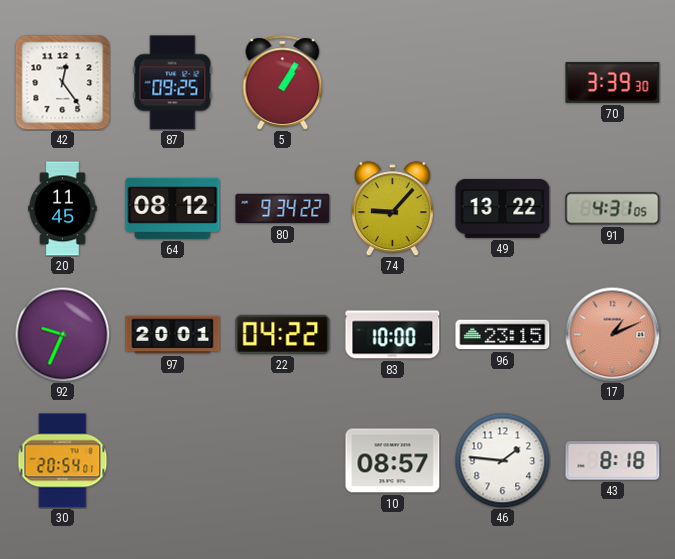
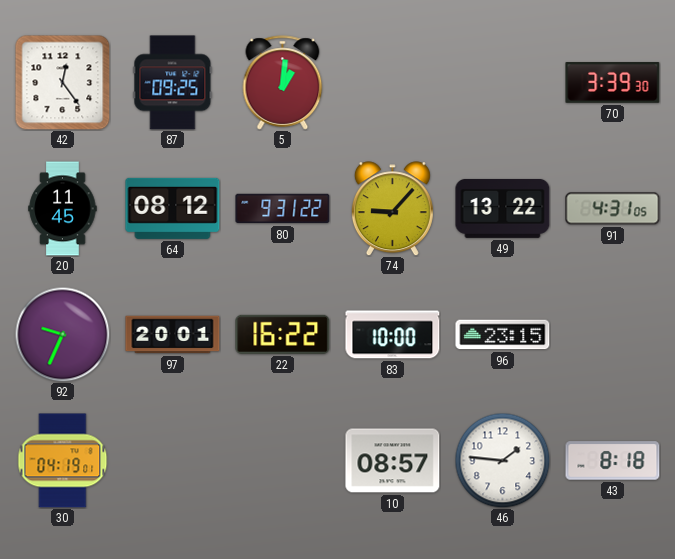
5: 1:05 -> 1:01 (283, 83)
80: 9:34 -> 9:31 (283, 209)
22: 04:22 -> 16:22 (283, 334)
17: 1:11 -> none (612, 334)
30: 20:54 -> 04:19 (63, 461)
